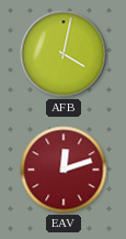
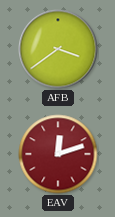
AFB: 4:02 -> 3:39 (58, 49)
